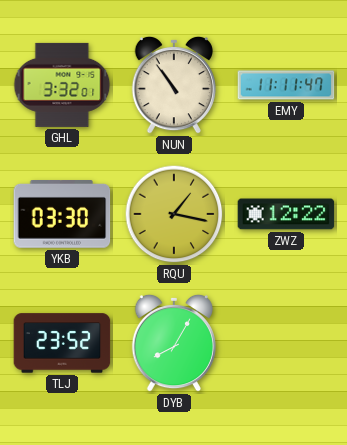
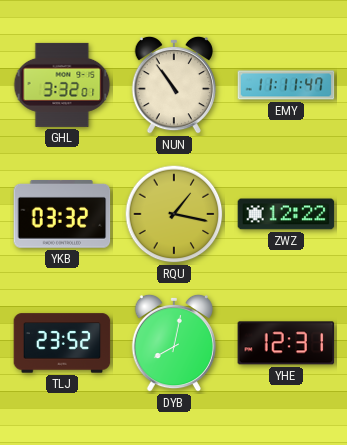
YKB: 03:30 -> 03:32 (62, 215)
DYB: 8:05 -> 8:02 (174, 343)
YHE: none -> 12:31 (286, 343)
